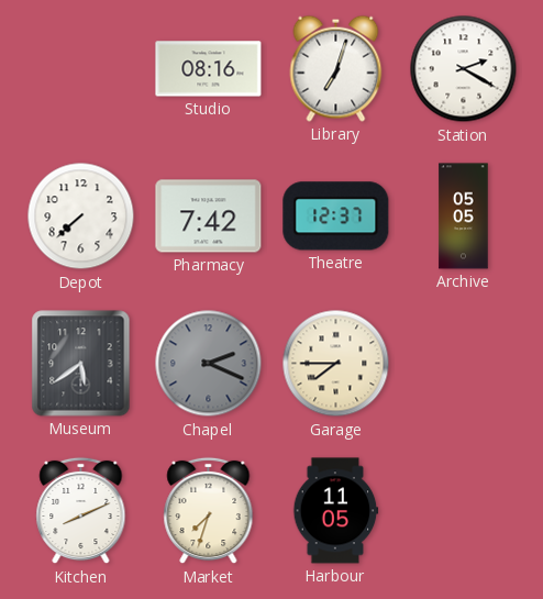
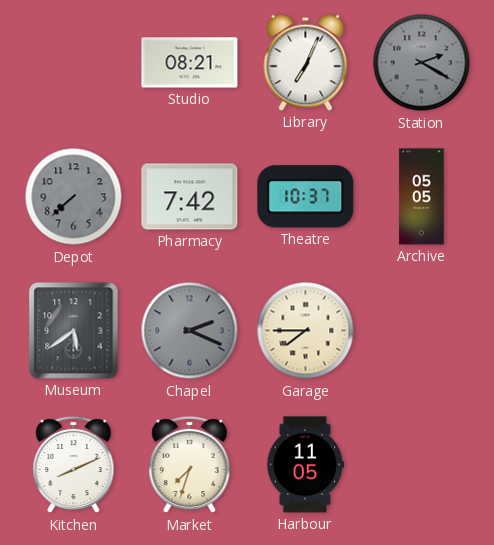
Studio: 08:16 -> 08:21 (190, 63)
Library: 7:03 -> 7:04 (306, 62)
Station dial: white -> grey (422, 63)
Depot dial: white -> grey (74, 197)
Theatre: 12:37 -> 10:37 (306, 197)
